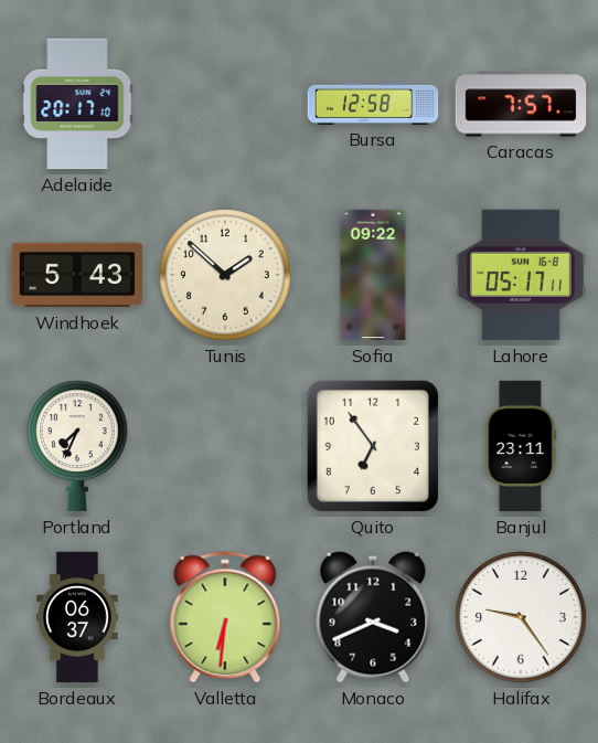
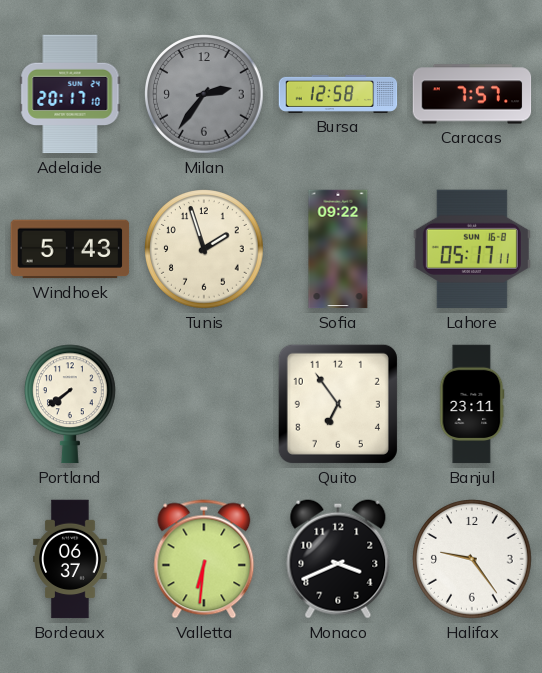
Milan: none -> 2:36 (204, 94)
Tunis: 1:52 -> 1:57 (204, 249)
Portland: 7:34 -> 7:39 (71, 404)
